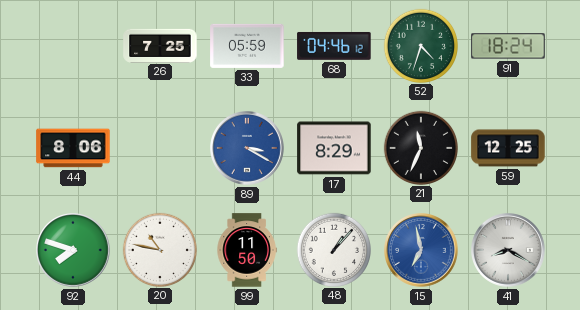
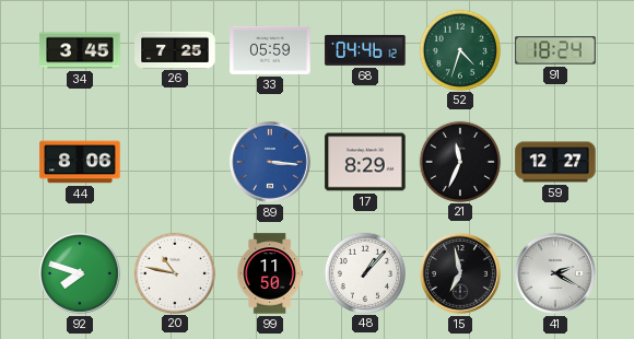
34: none -> 3:45 (80, 50)
89: 3:20 -> 3:16 (271, 163)
59: 12:25 -> 12:27 (555, 162)
15 dial: blue -> black (461, 274)
41: 8:20 -> 2:20 (556, 274)
